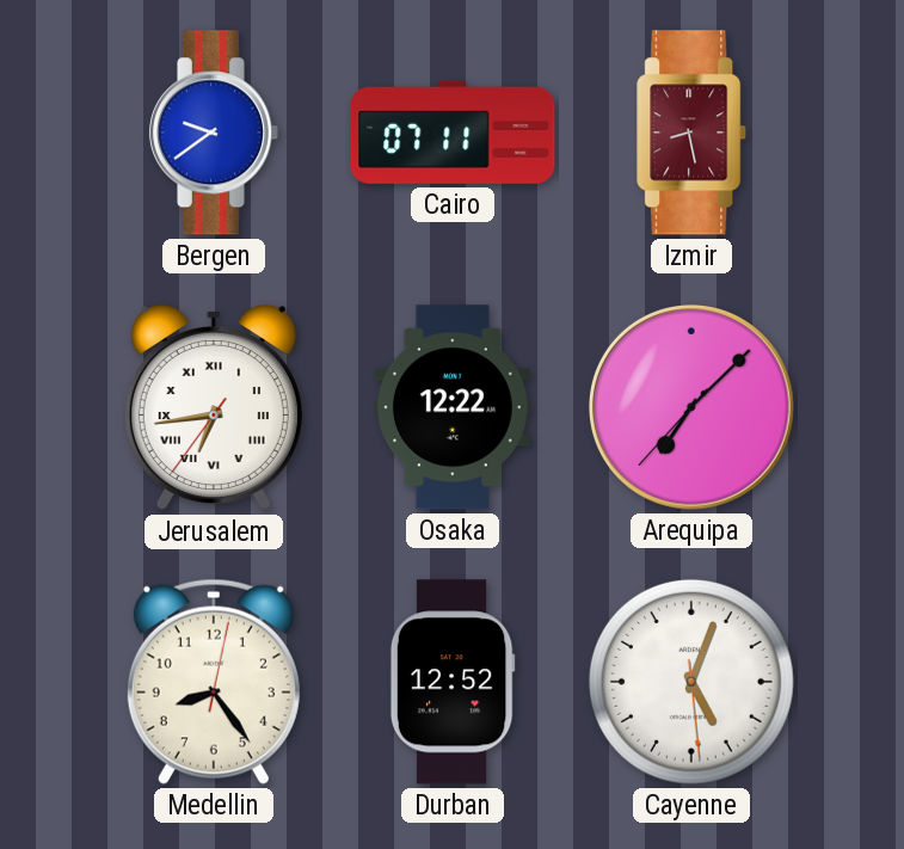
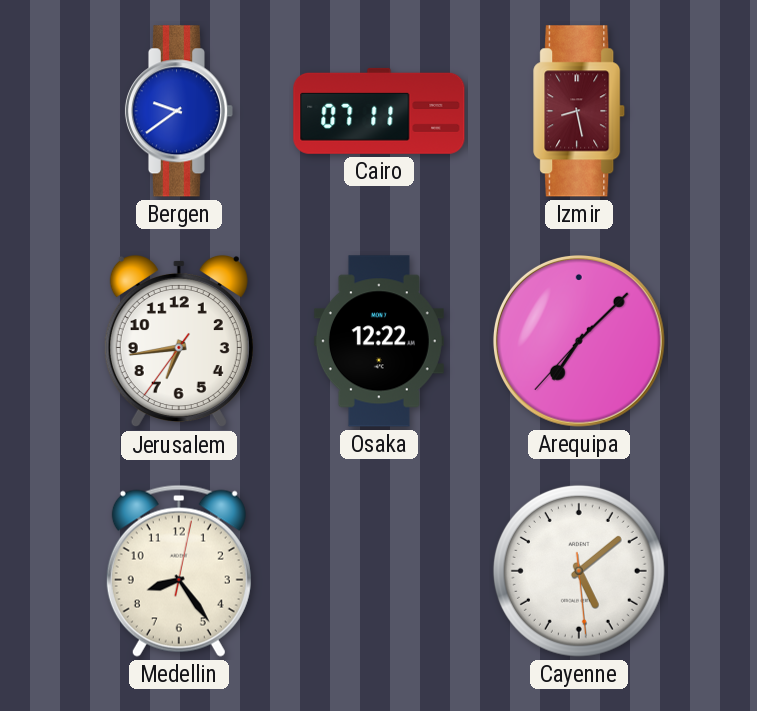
Jerusalem numerals: Roman -> Arabic (179, 341)
Durban: 12:52 -> none (453, 682)
Cayenne: 5:03 -> 5:08 (579, 571)
